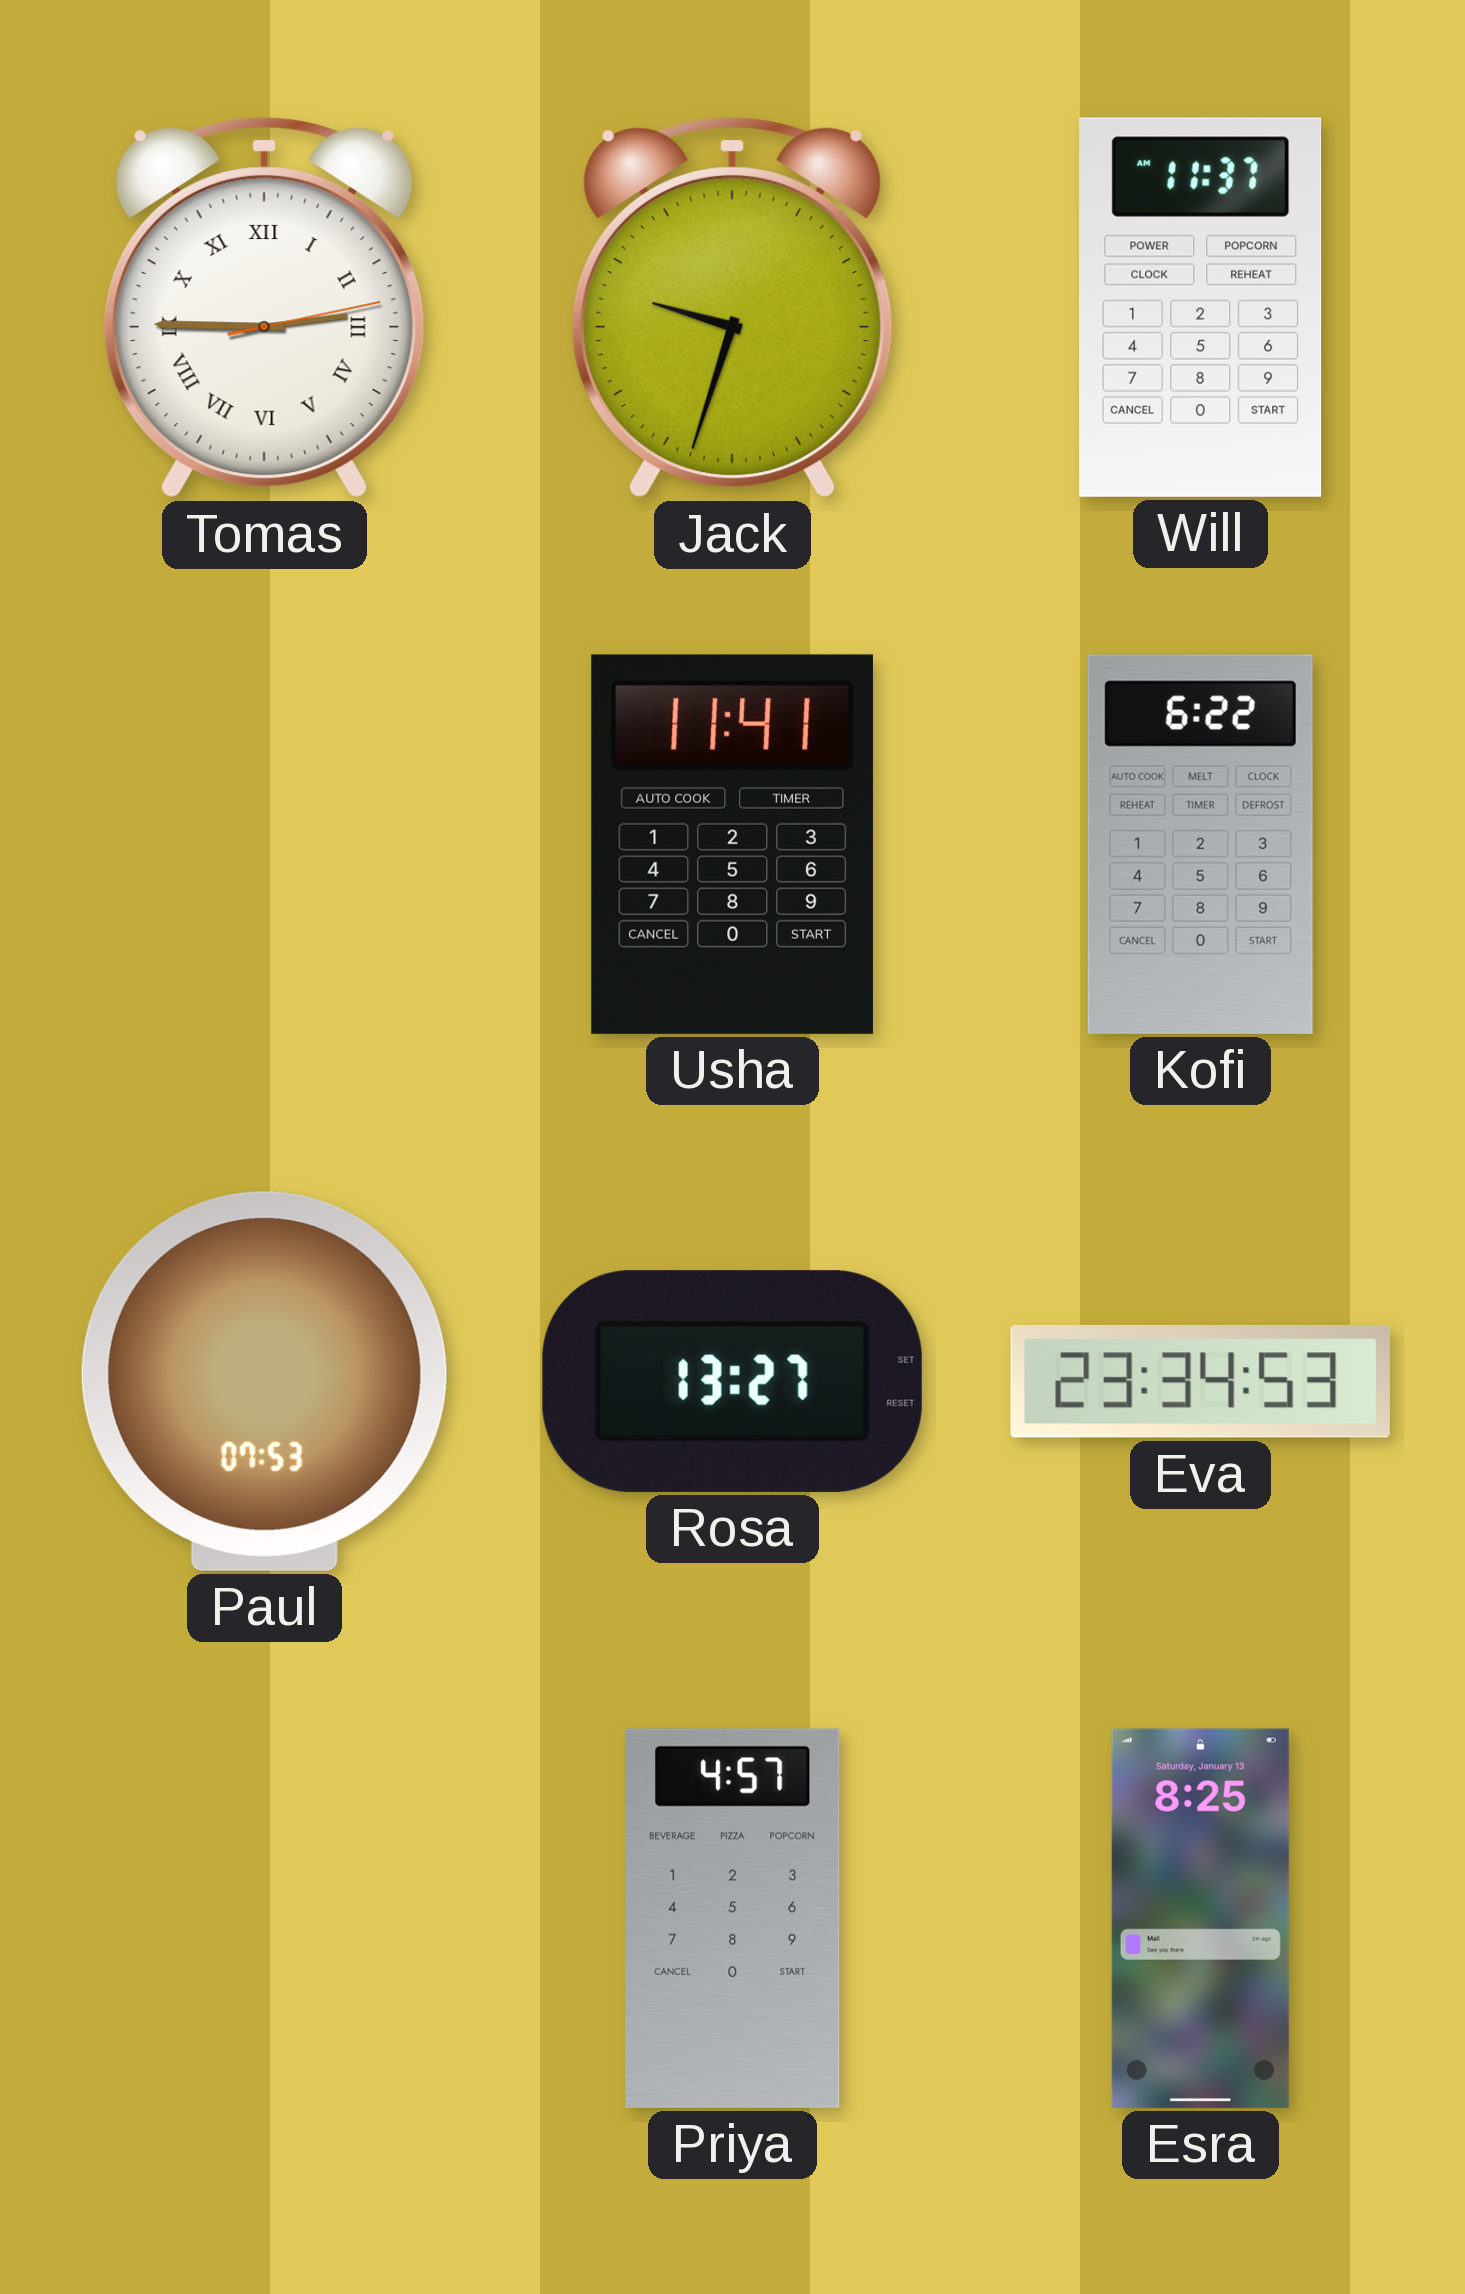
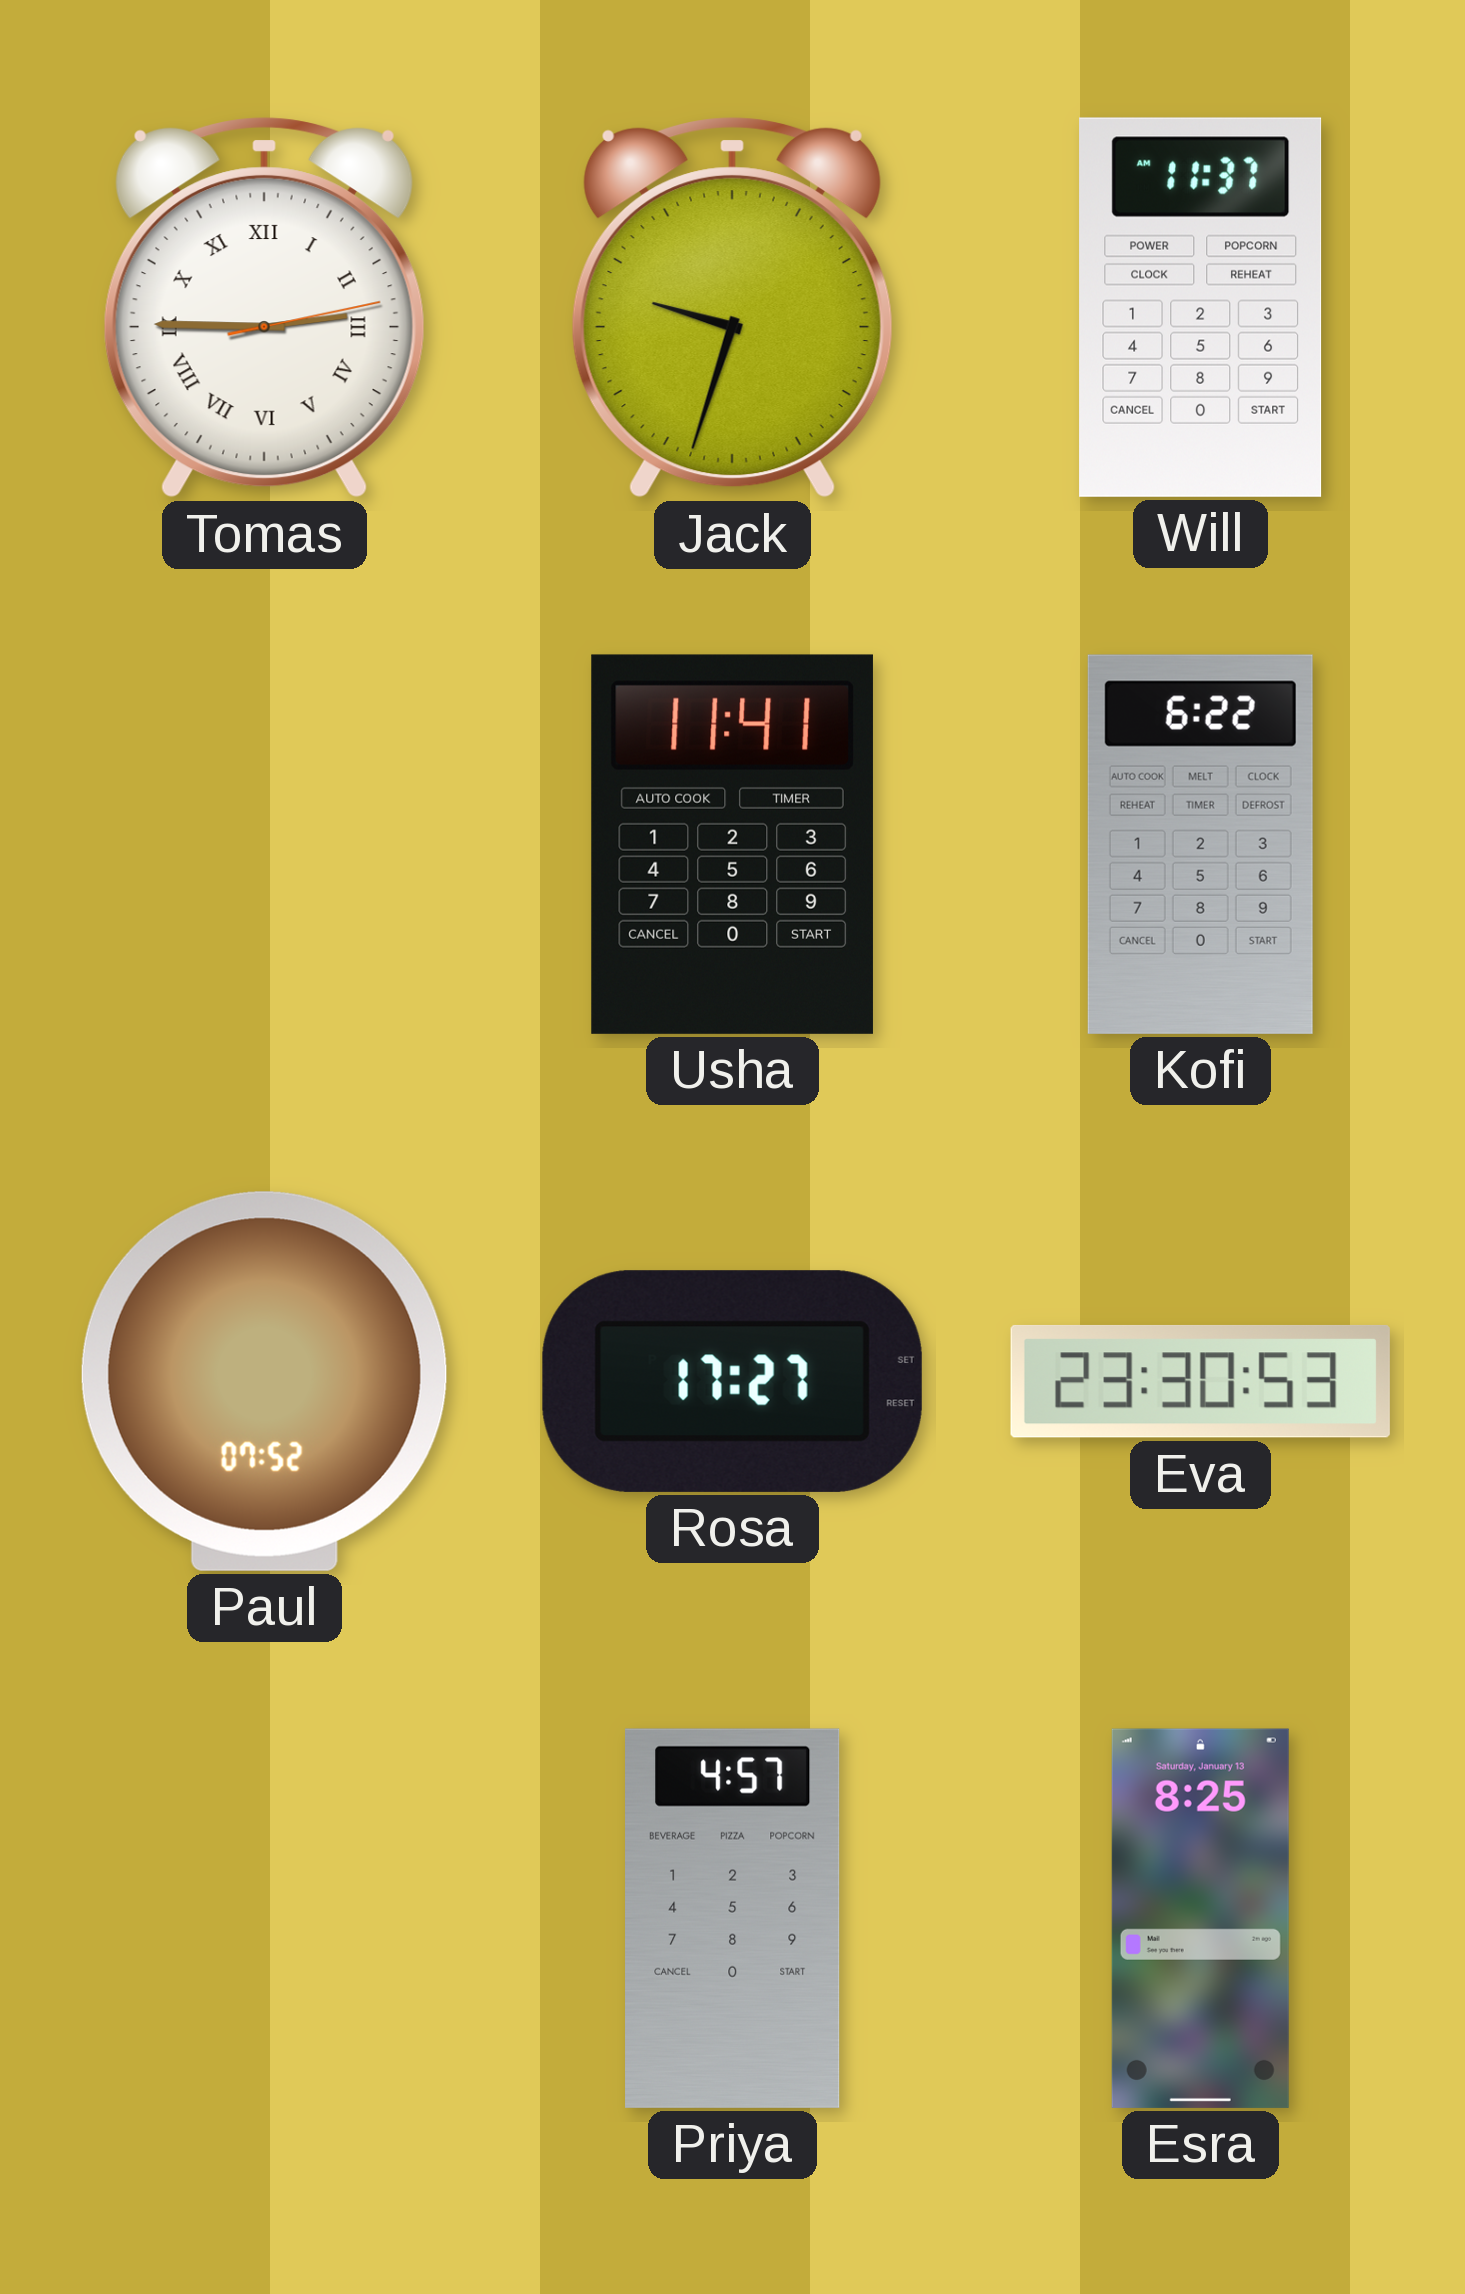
Paul: 07:53 -> 07:52 (264, 1381)
Rosa: 13:27 -> 17:27 (732, 1381)
Eva: 23:34 -> 23:30 (1200, 1381)
